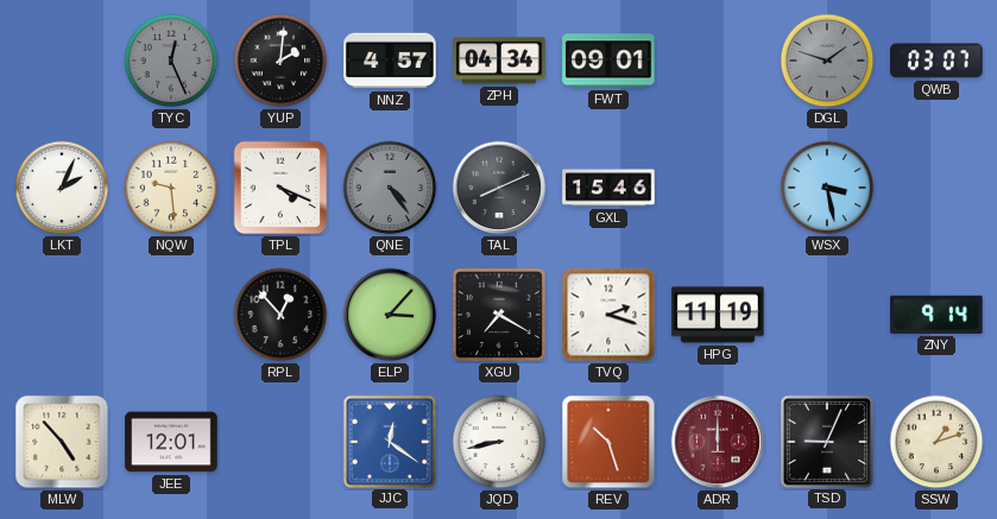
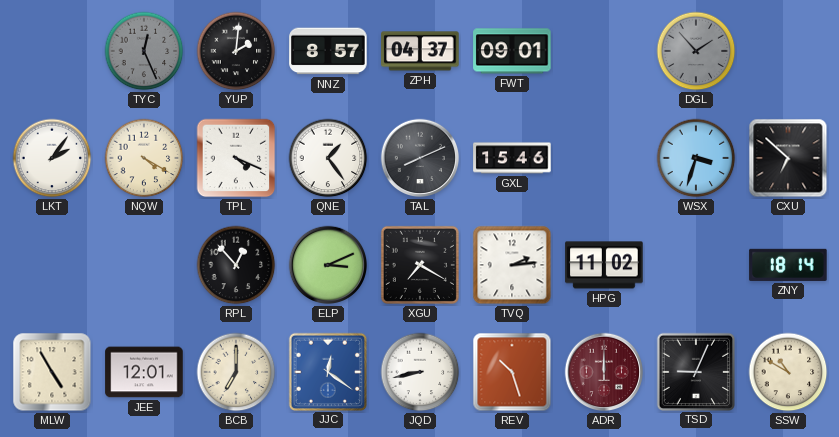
NNZ: 4:57 -> 8:57 (328, 51)
ZPH: 04:34 -> 04:37 (420, 51)
DGL: 1:48 -> 1:53 (696, 51)
QWB: 03:07 -> none (936, 61)
LKT: 2:04 -> 2:06 (52, 158)
NQW: 9:29 -> 4:20 (144, 158)
QNE: 4:24 -> 1:24 (328, 158)
QNE dial: grey -> white (328, 158)
WSX: 3:28 -> 3:33 (696, 158)
CXU: none -> 6:52 (788, 158)
ELP: 3:07 -> 3:11 (328, 265)
TVQ: 2:18 -> 2:14 (512, 265)
HPG: 11:19 -> 11:02 (604, 265)
ZNY: 9:14 -> 18:14 (788, 265)
MLW: 4:53 -> 4:55 (52, 372)
BCB: none -> 7:00 (236, 372)
SSW: 1:12 -> 10:50 (788, 372)
